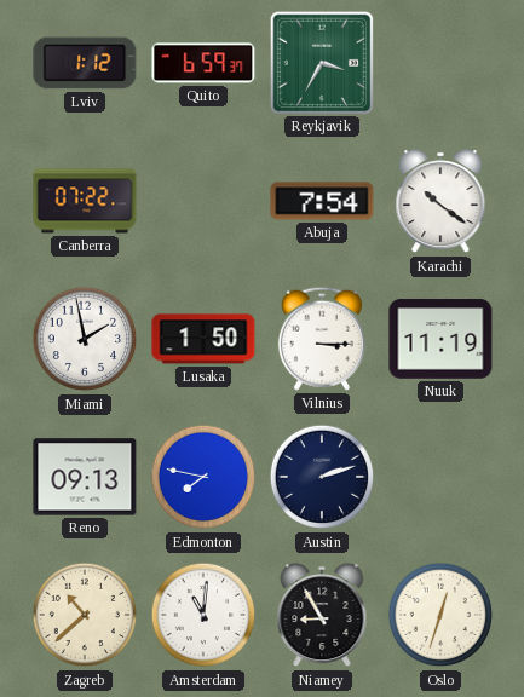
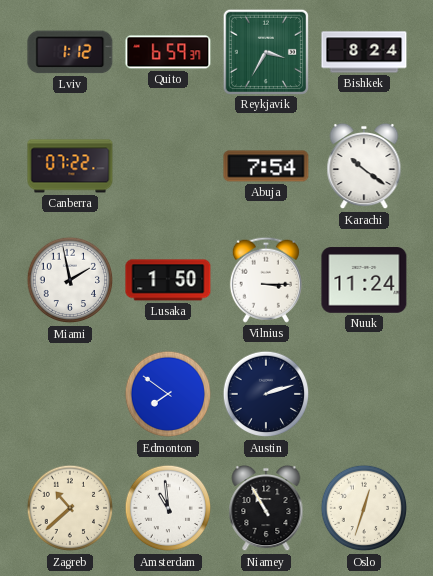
Bishkek: none -> 8:24 (364, 52)
Nuuk: 11:19 -> 11:24 (364, 280)
Reno: 09:13 -> none (85, 477)
Edmonton: 7:47 -> 7:51 (168, 394)
Amsterdam: 11:01 -> 10:59 (168, 508)
Niamey: 8:55 -> 10:55 (266, 508)
